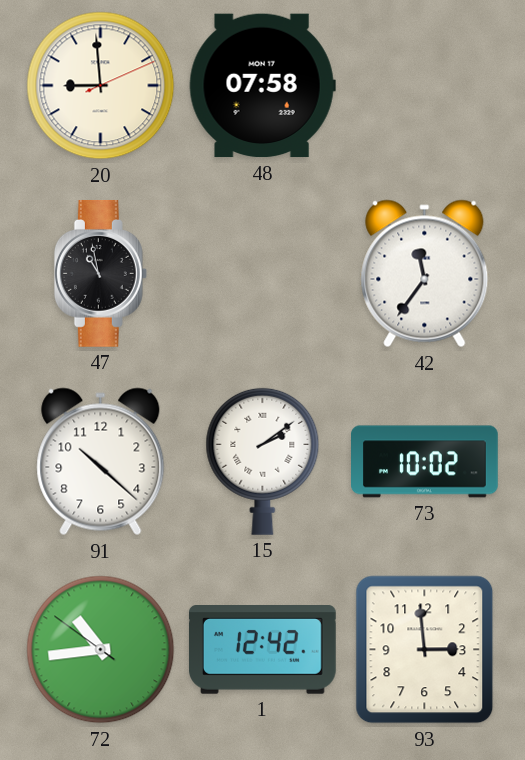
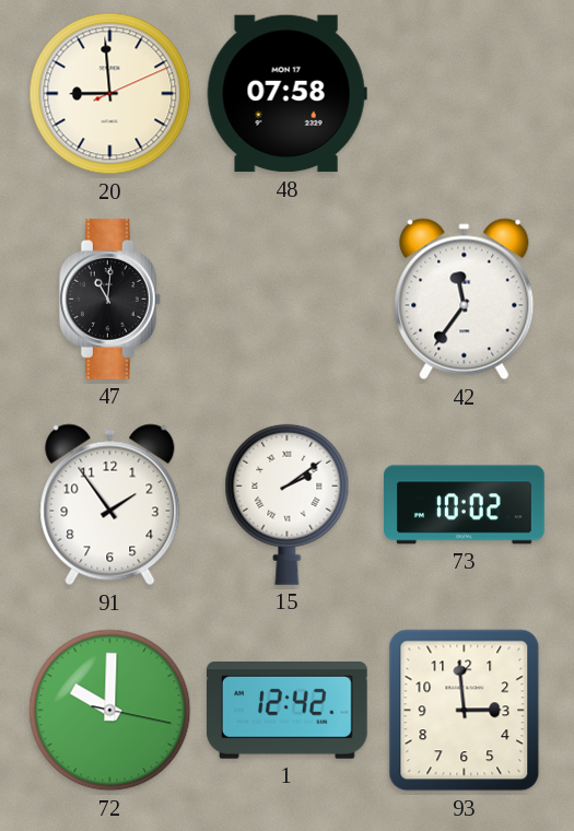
47: 10:58 -> 11:01 (109, 299)
91: 10:22 -> 1:54 (110, 505)
72: 10:43 -> 10:00 (110, 711)
